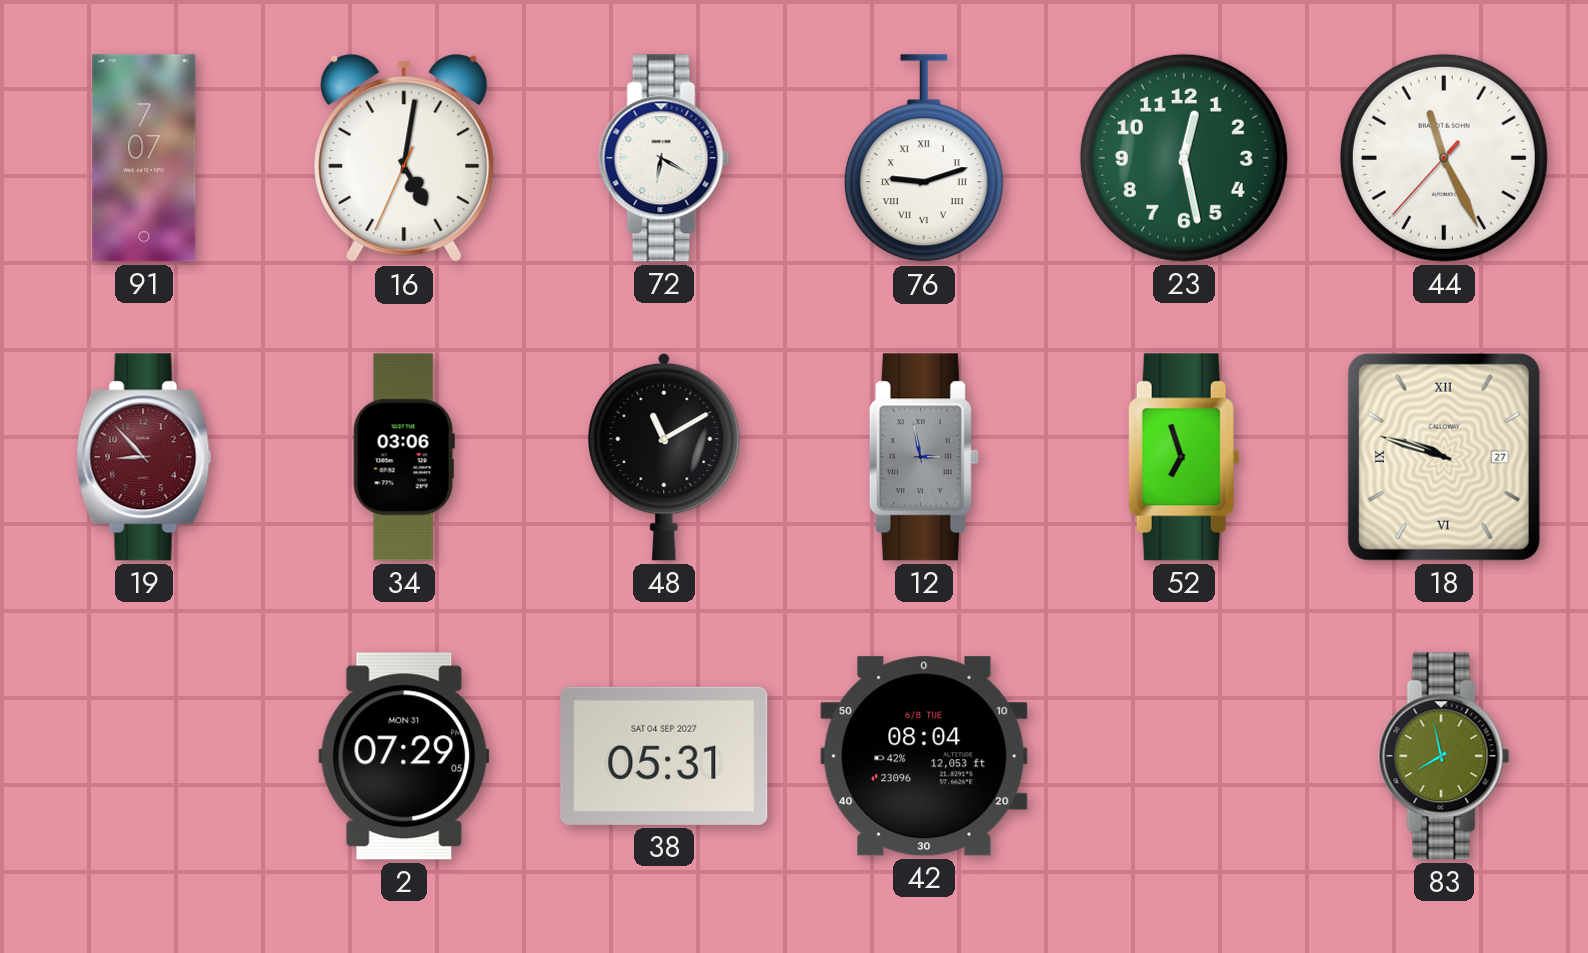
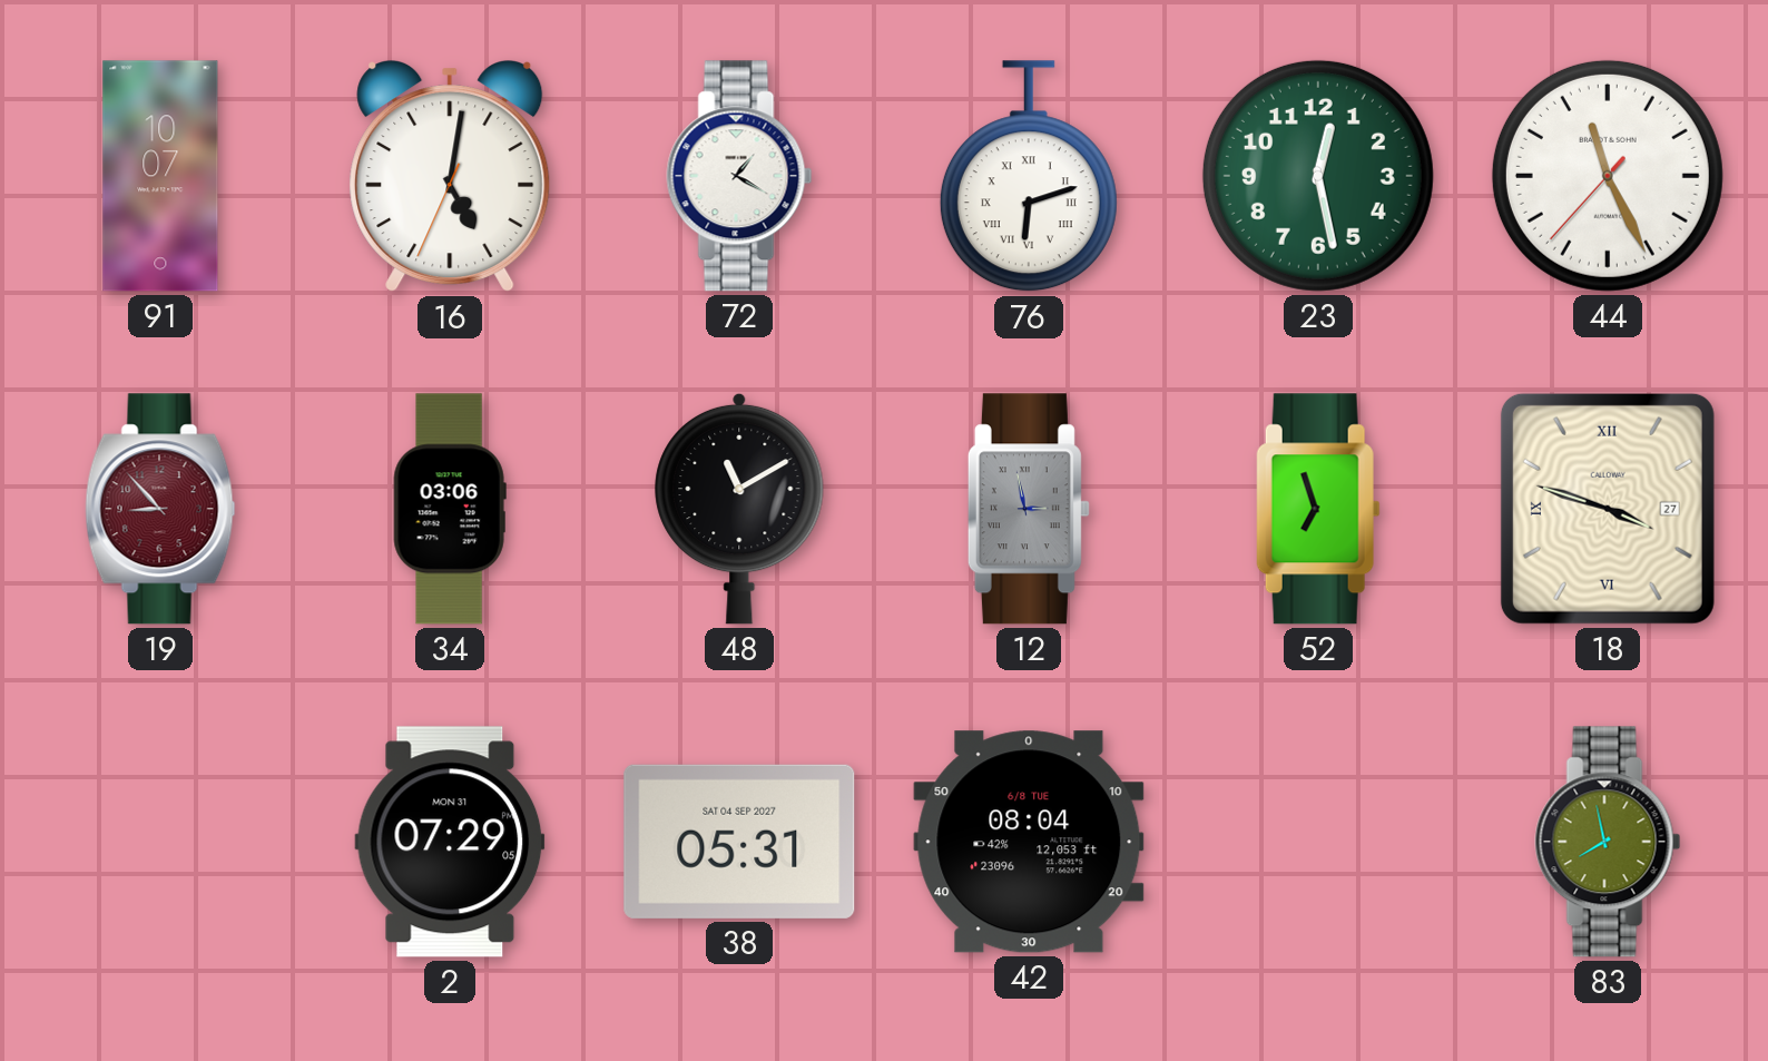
91: 7:07 -> 10:07 (160, 176)
72: 6:20 -> 1:20 (739, 176)
76: 9:12 -> 6:12 (1029, 177)
18: 9:48 -> 3:48 (1608, 509)
